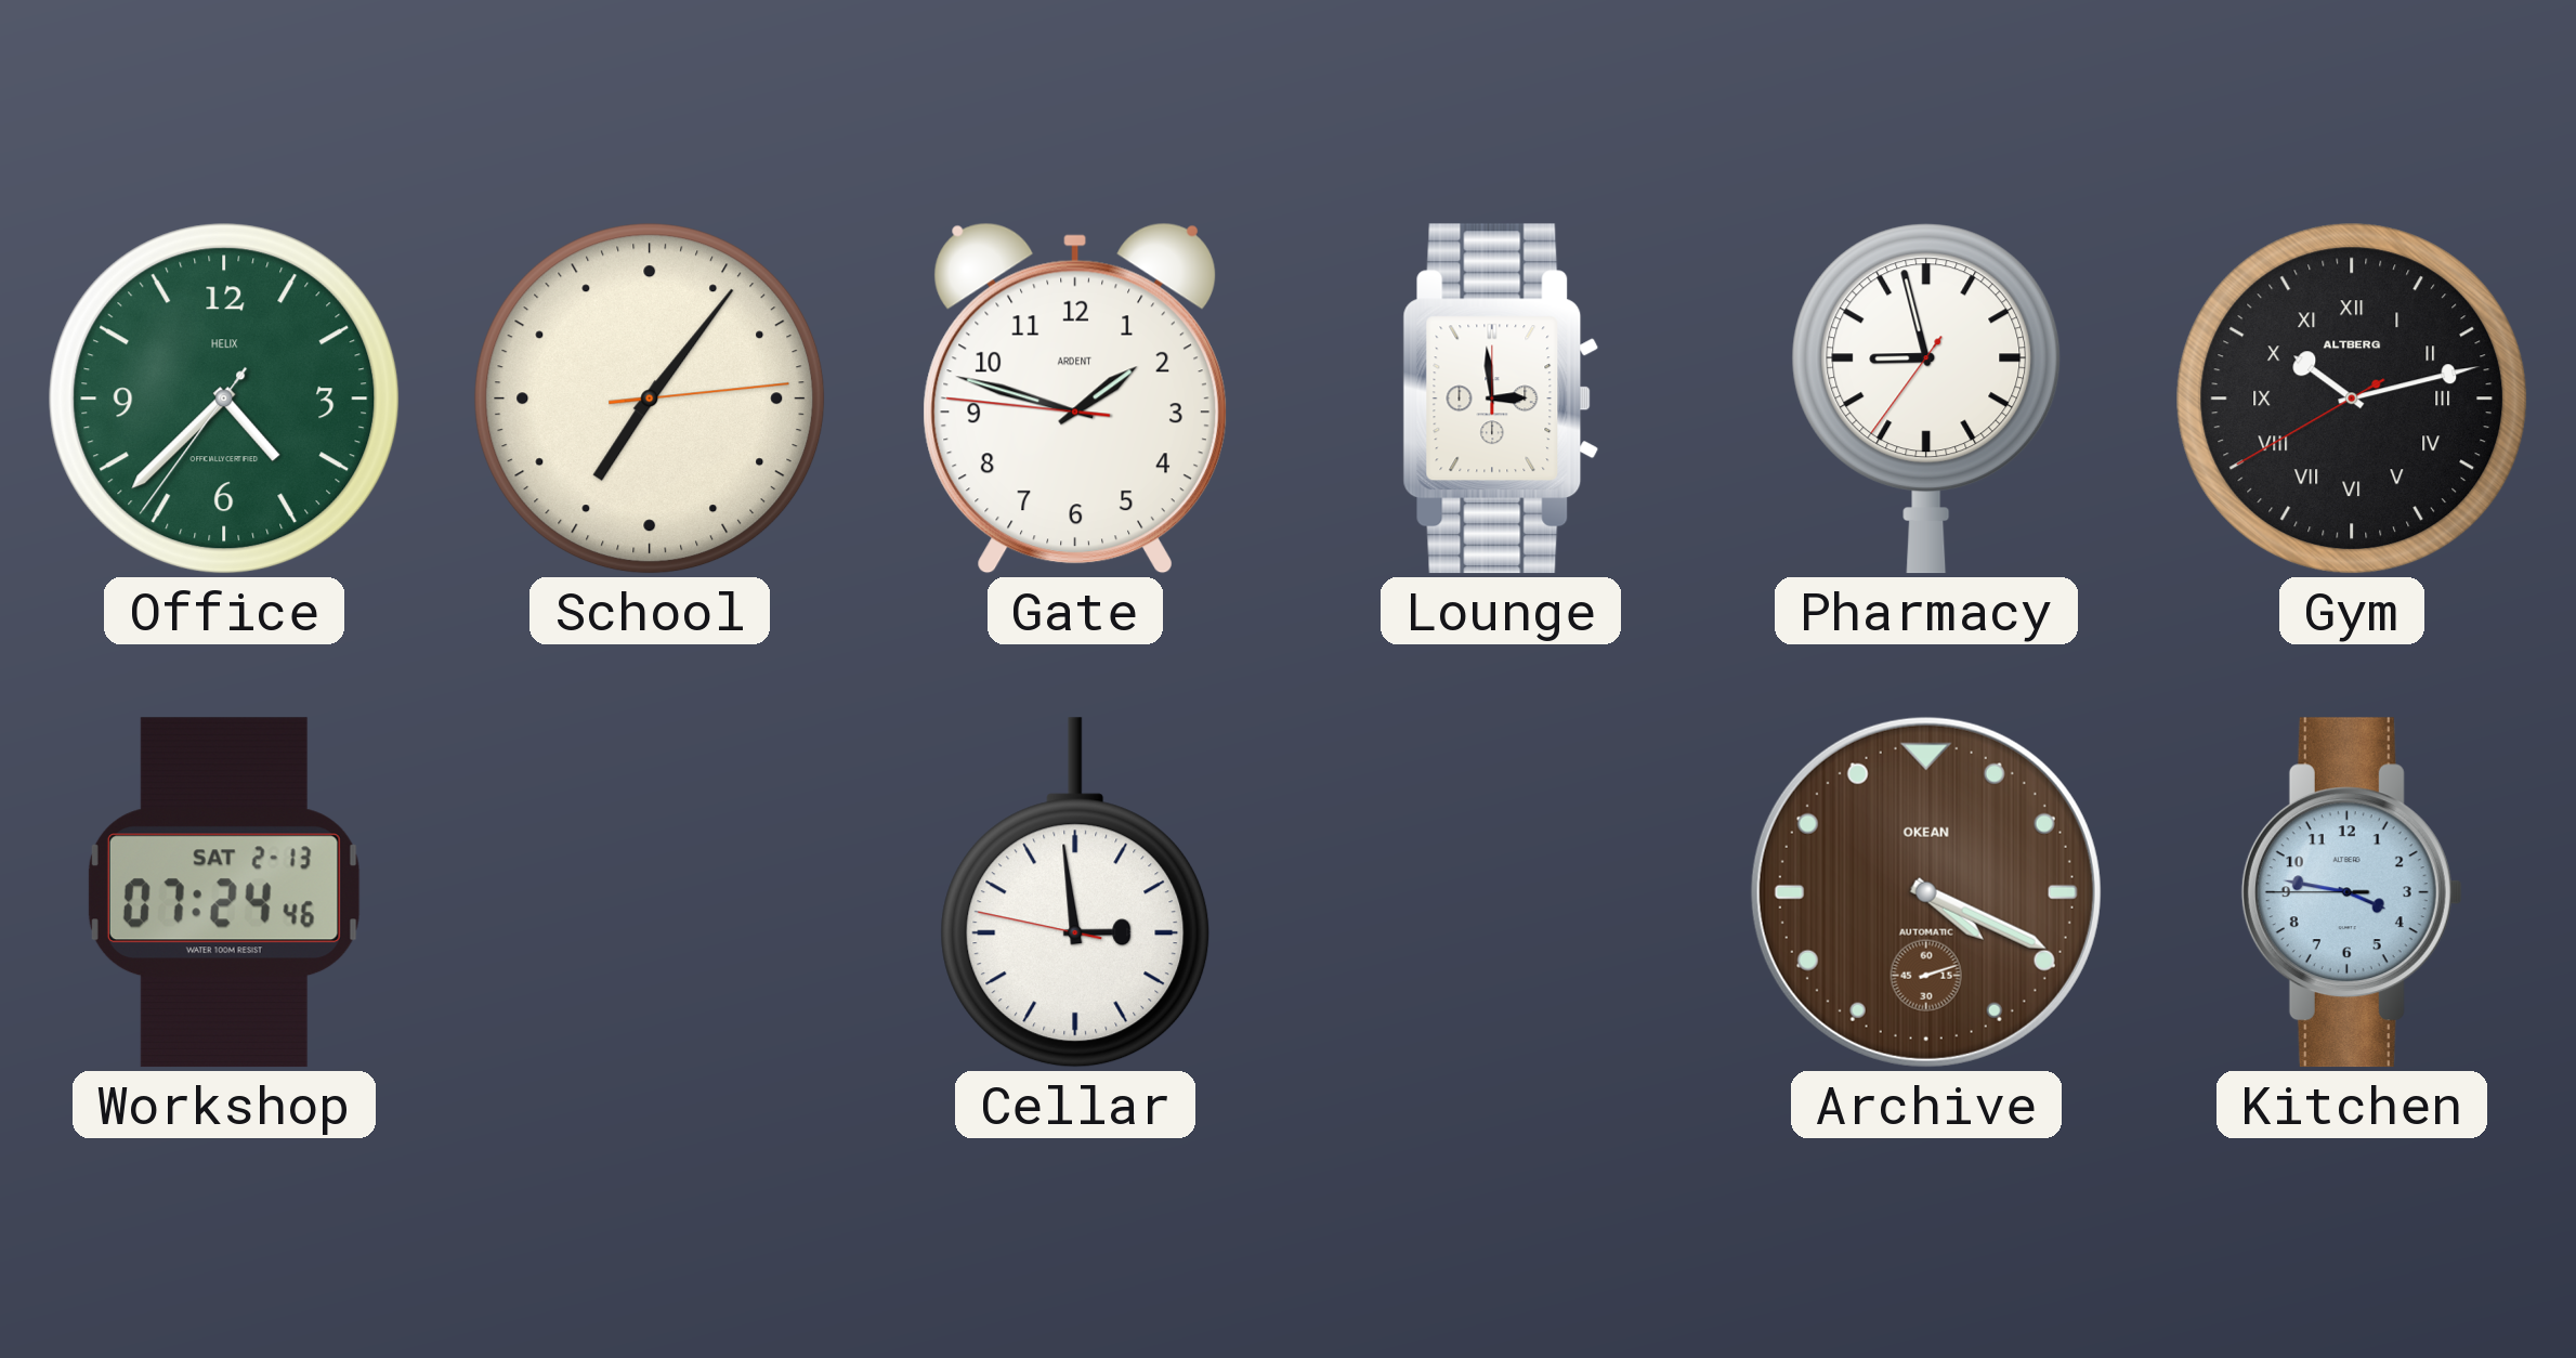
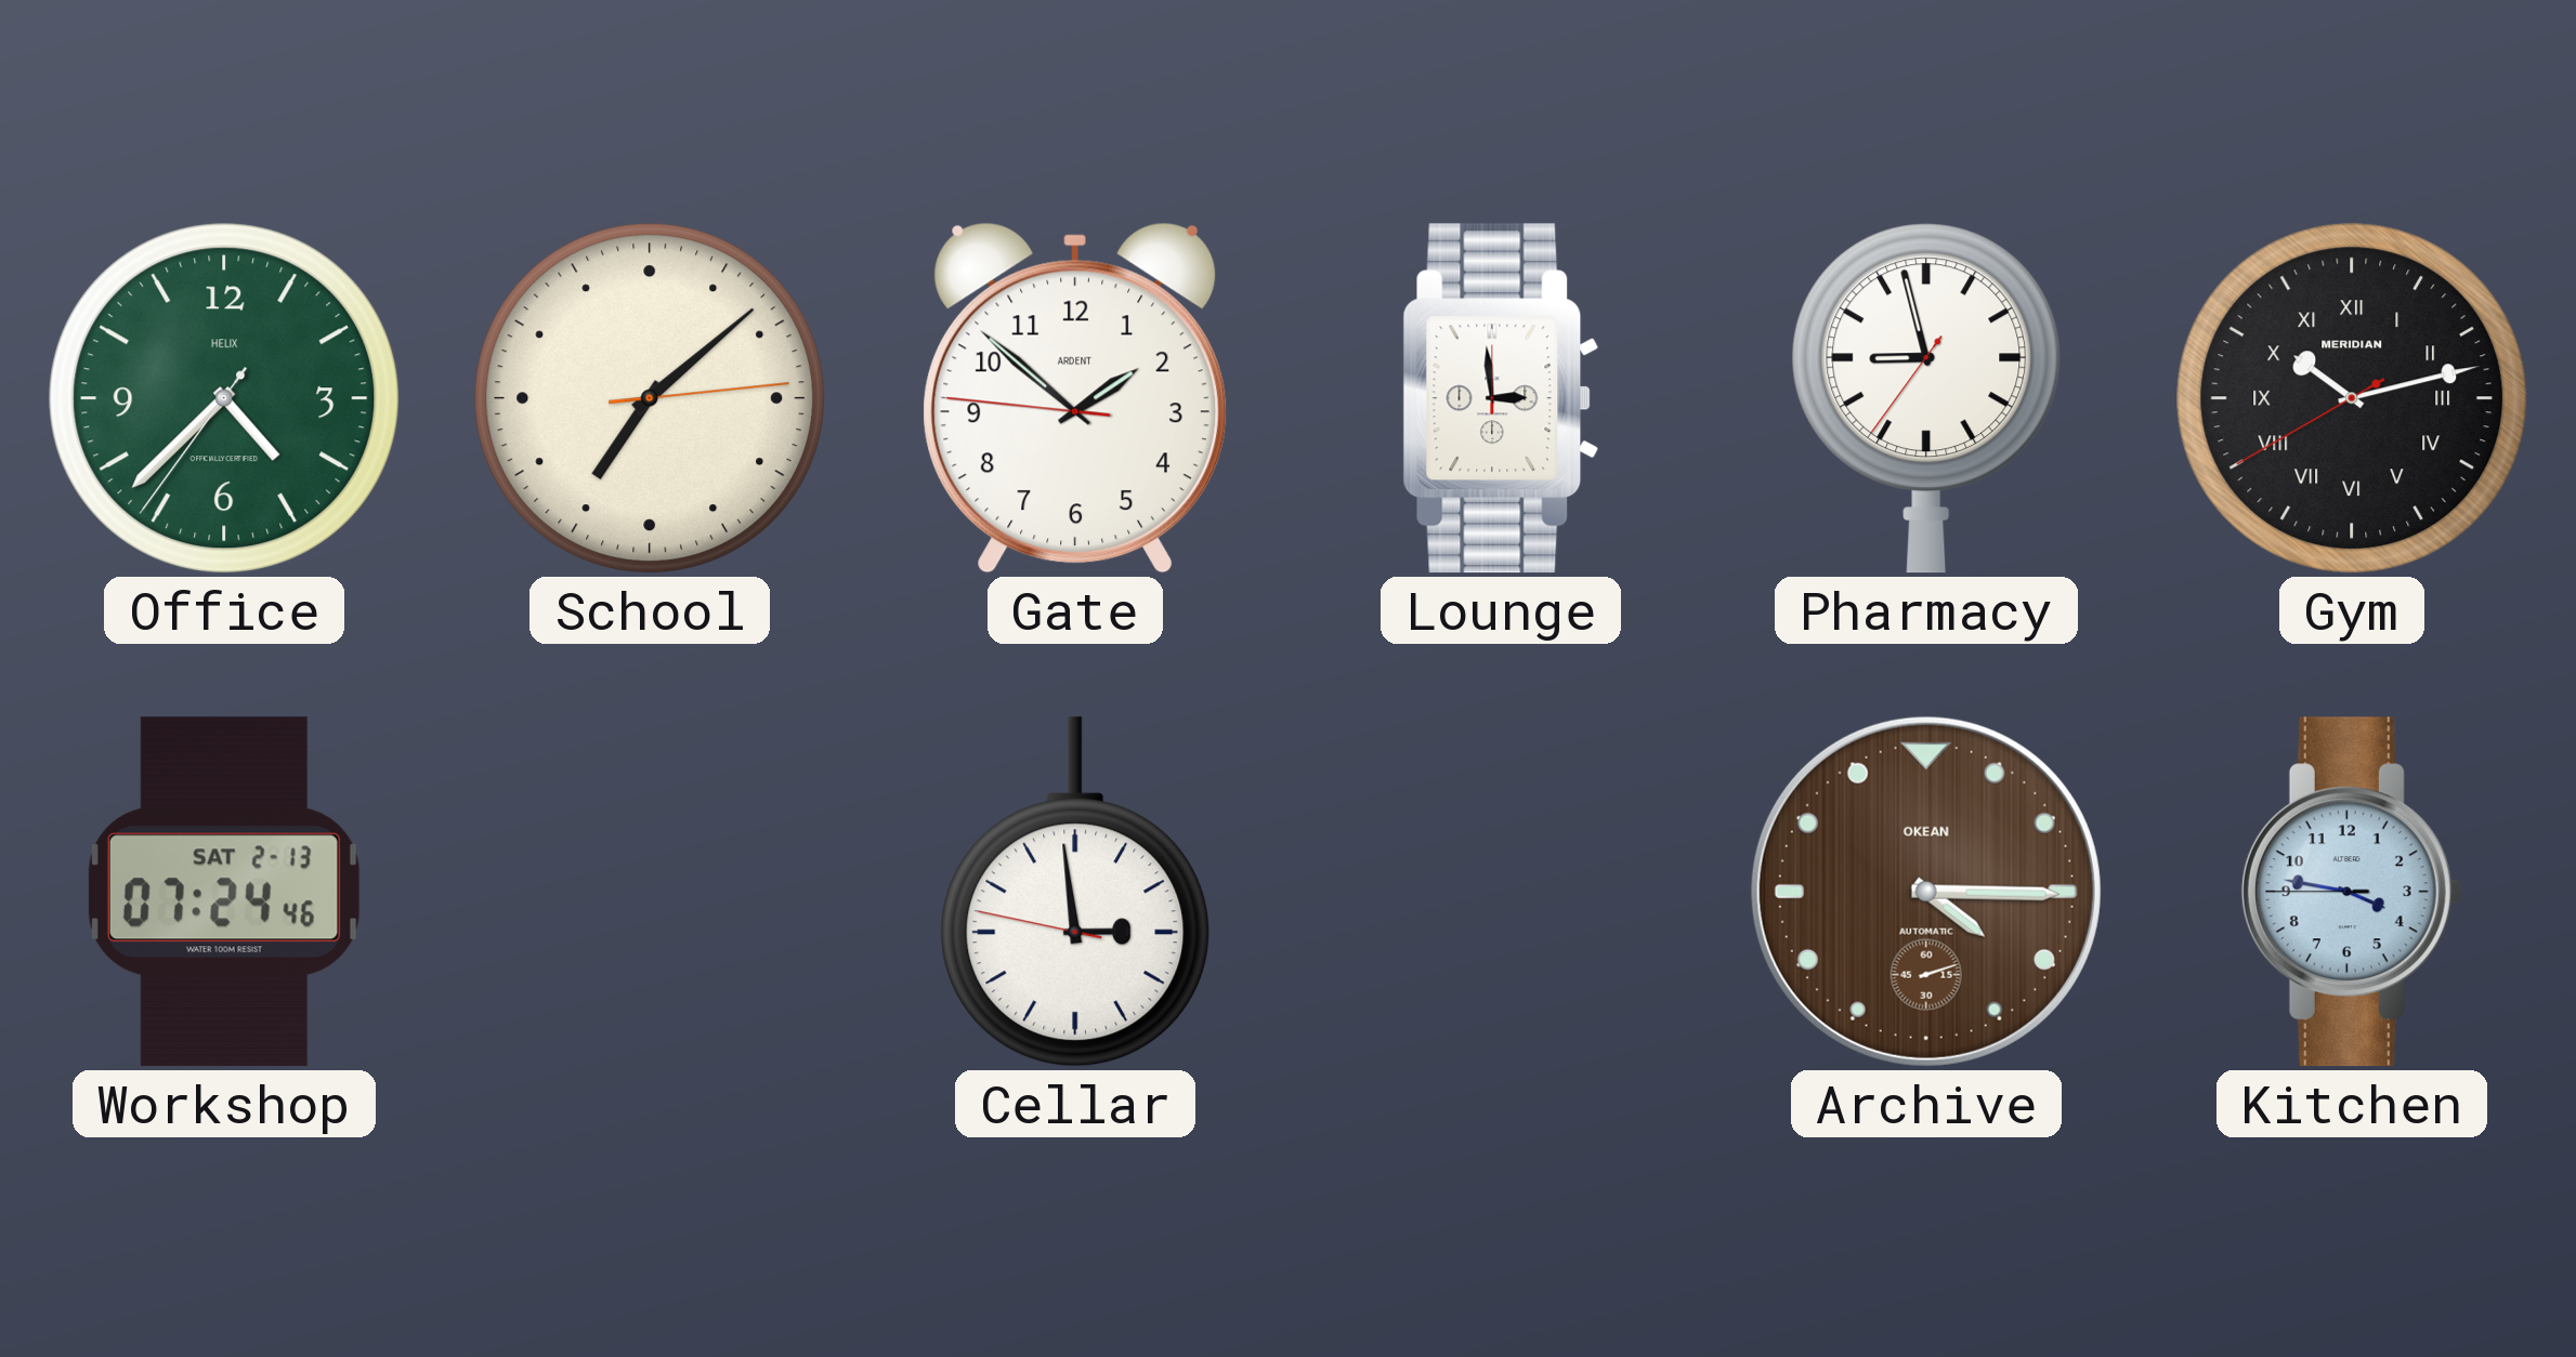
School: 7:06 -> 7:08 (650, 398)
Gate: 1:47 -> 1:51 (1075, 398)
Gym brand: ALTBERG -> MERIDIAN (2352, 398)
Archive: 4:19 -> 4:15 (1926, 892)
